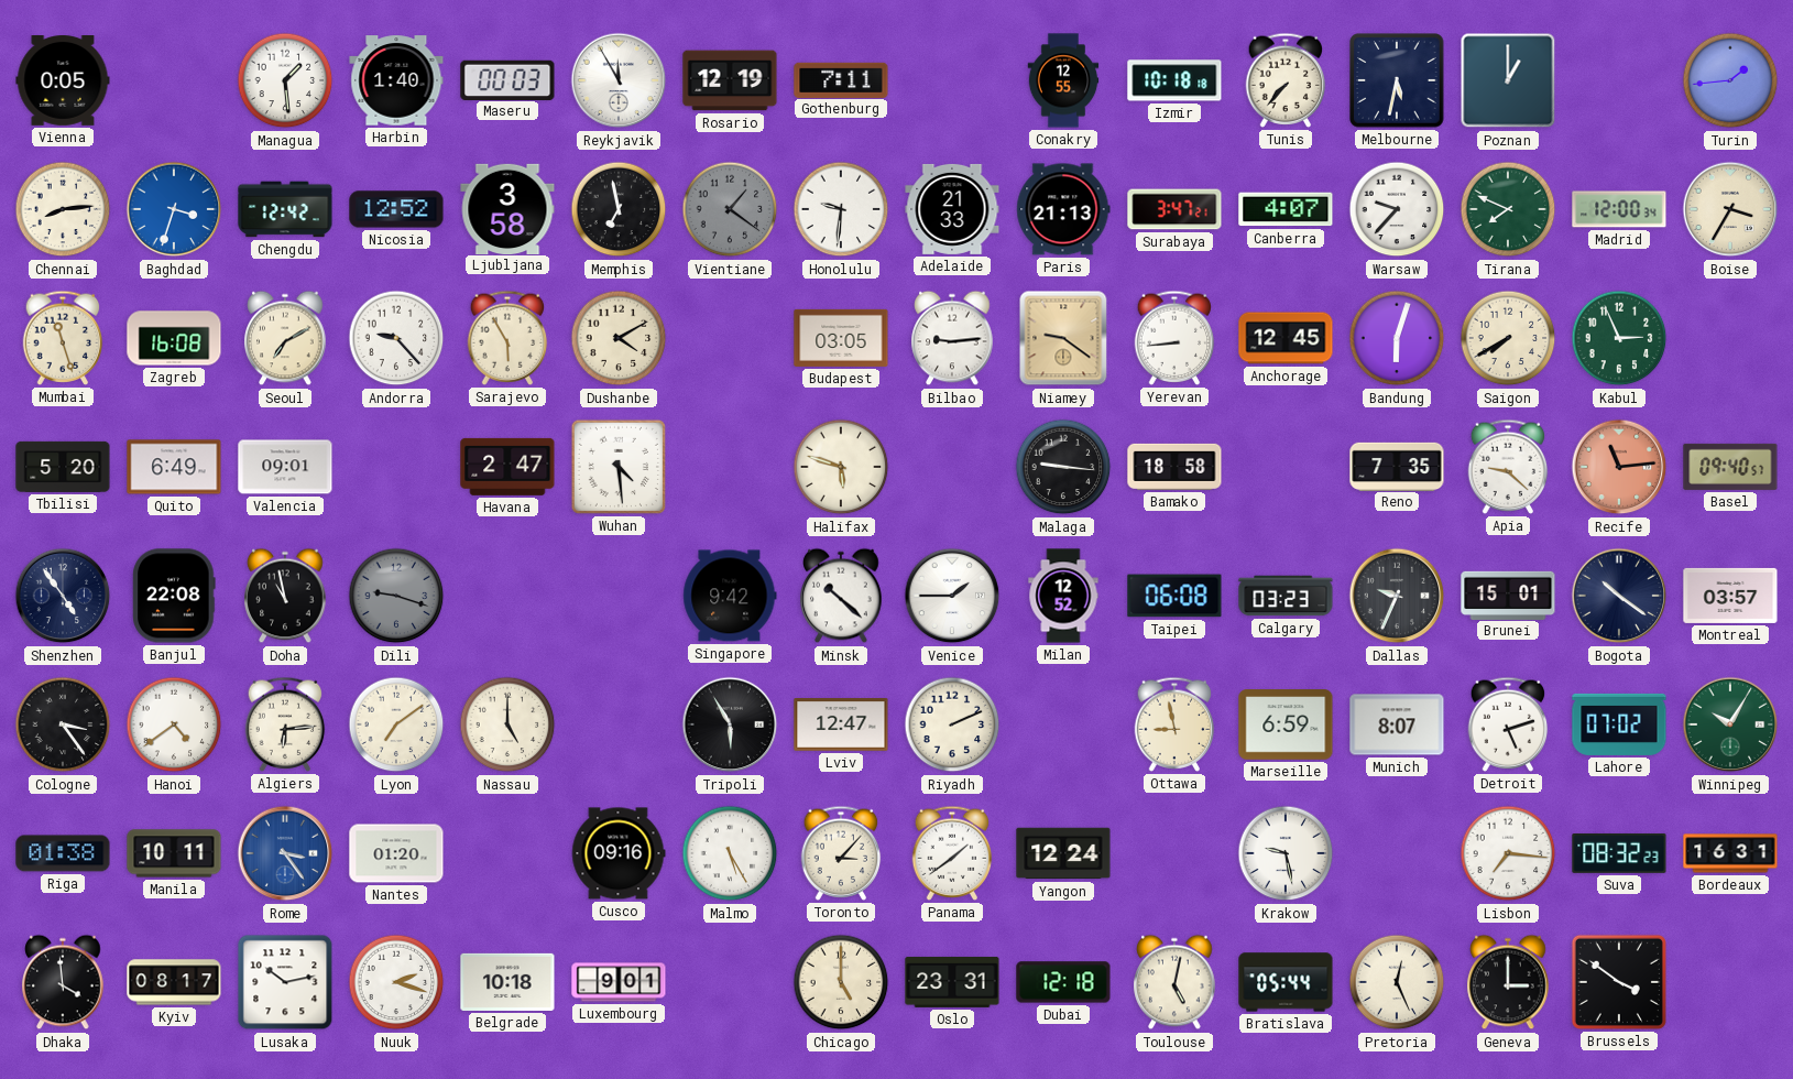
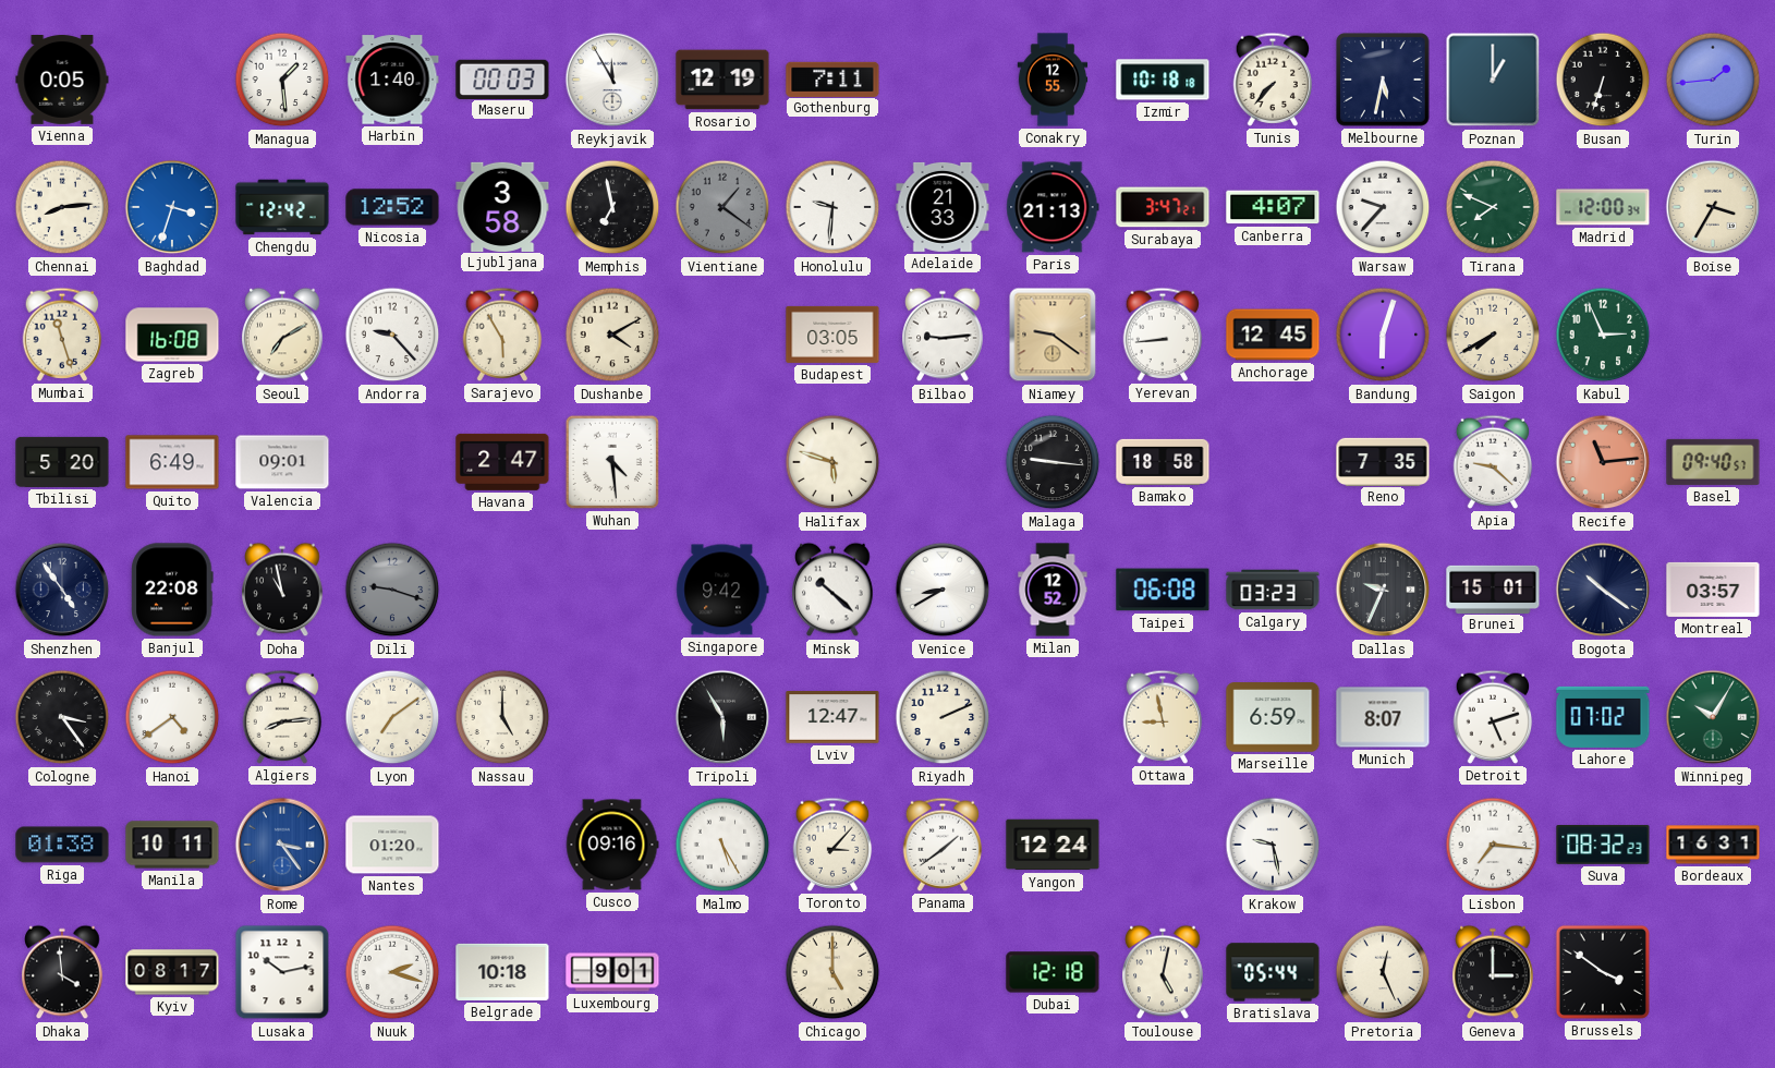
Busan: none -> 6:33 (1603, 80)
Venice: 1:45 -> 8:40 (943, 590)
Algiers: 6:14 -> 8:14 (282, 717)
Oslo: 23:31 -> none (952, 982)
